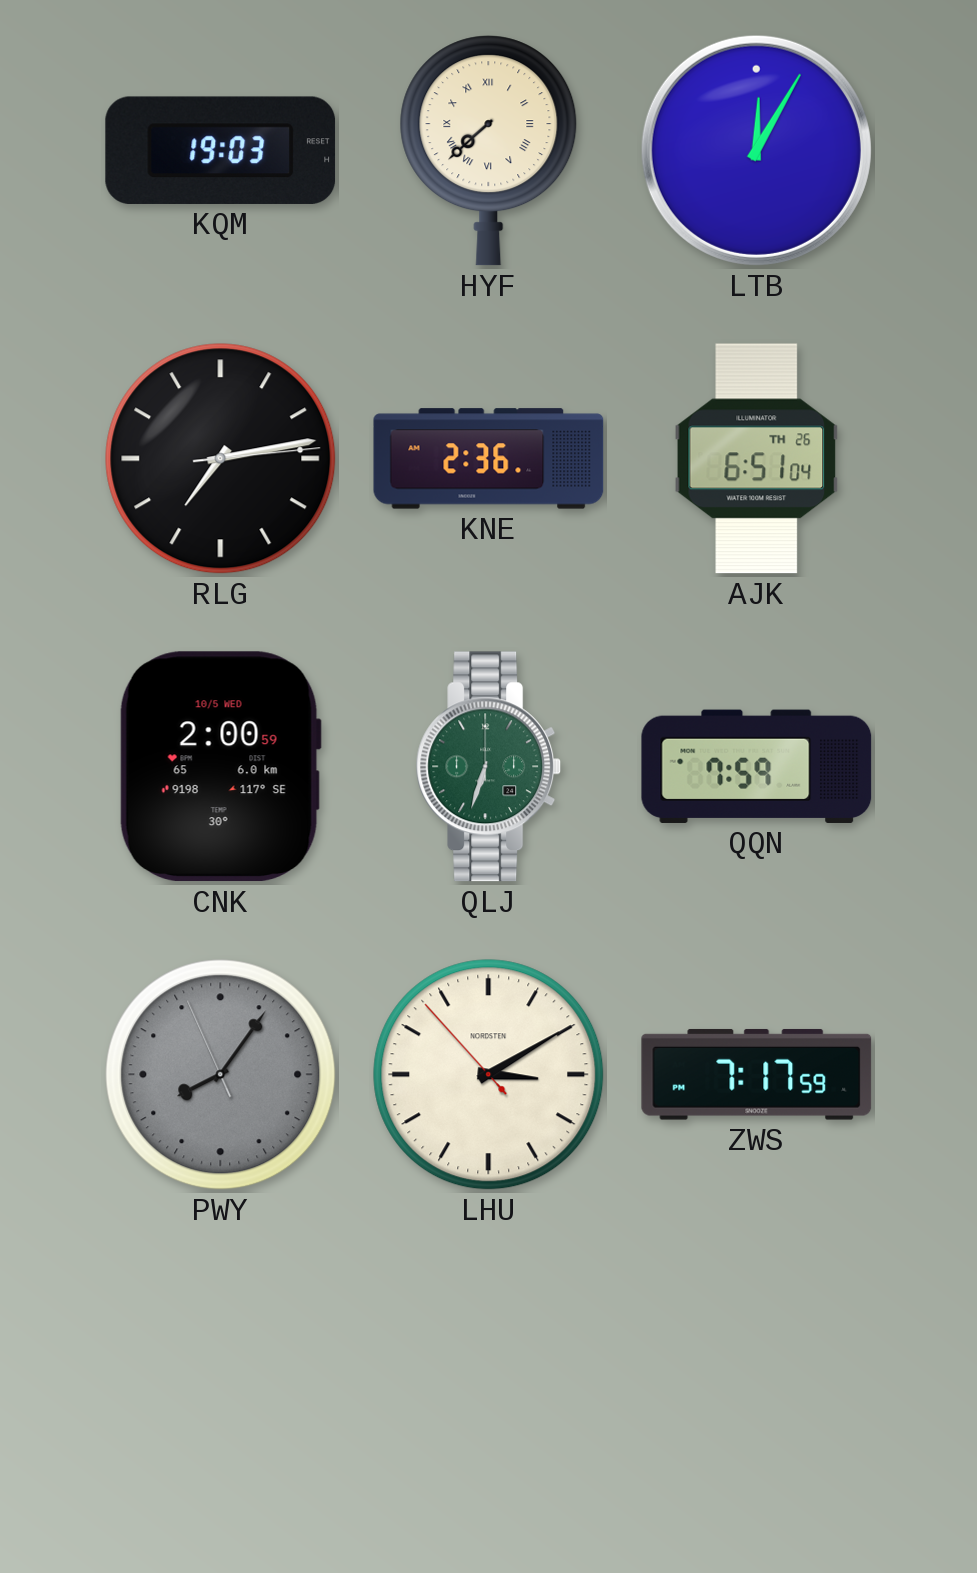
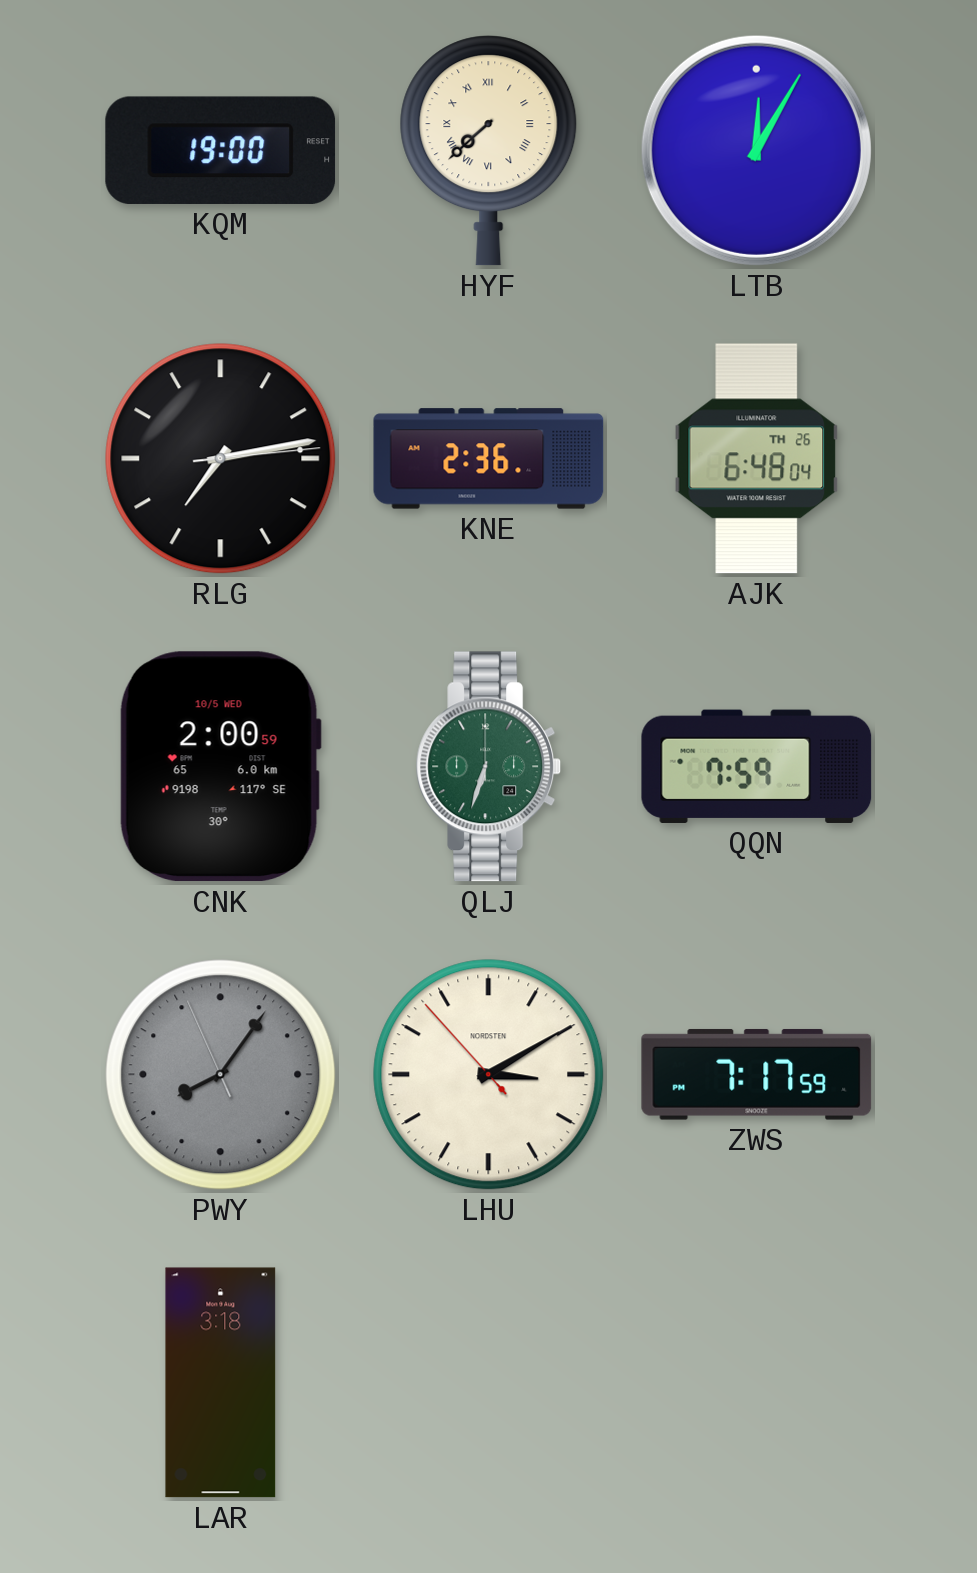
KQM: 19:03 -> 19:00 (221, 150)
AJK: 6:51 -> 6:48 (757, 459)
LAR: none -> 3:18 (221, 1383)
